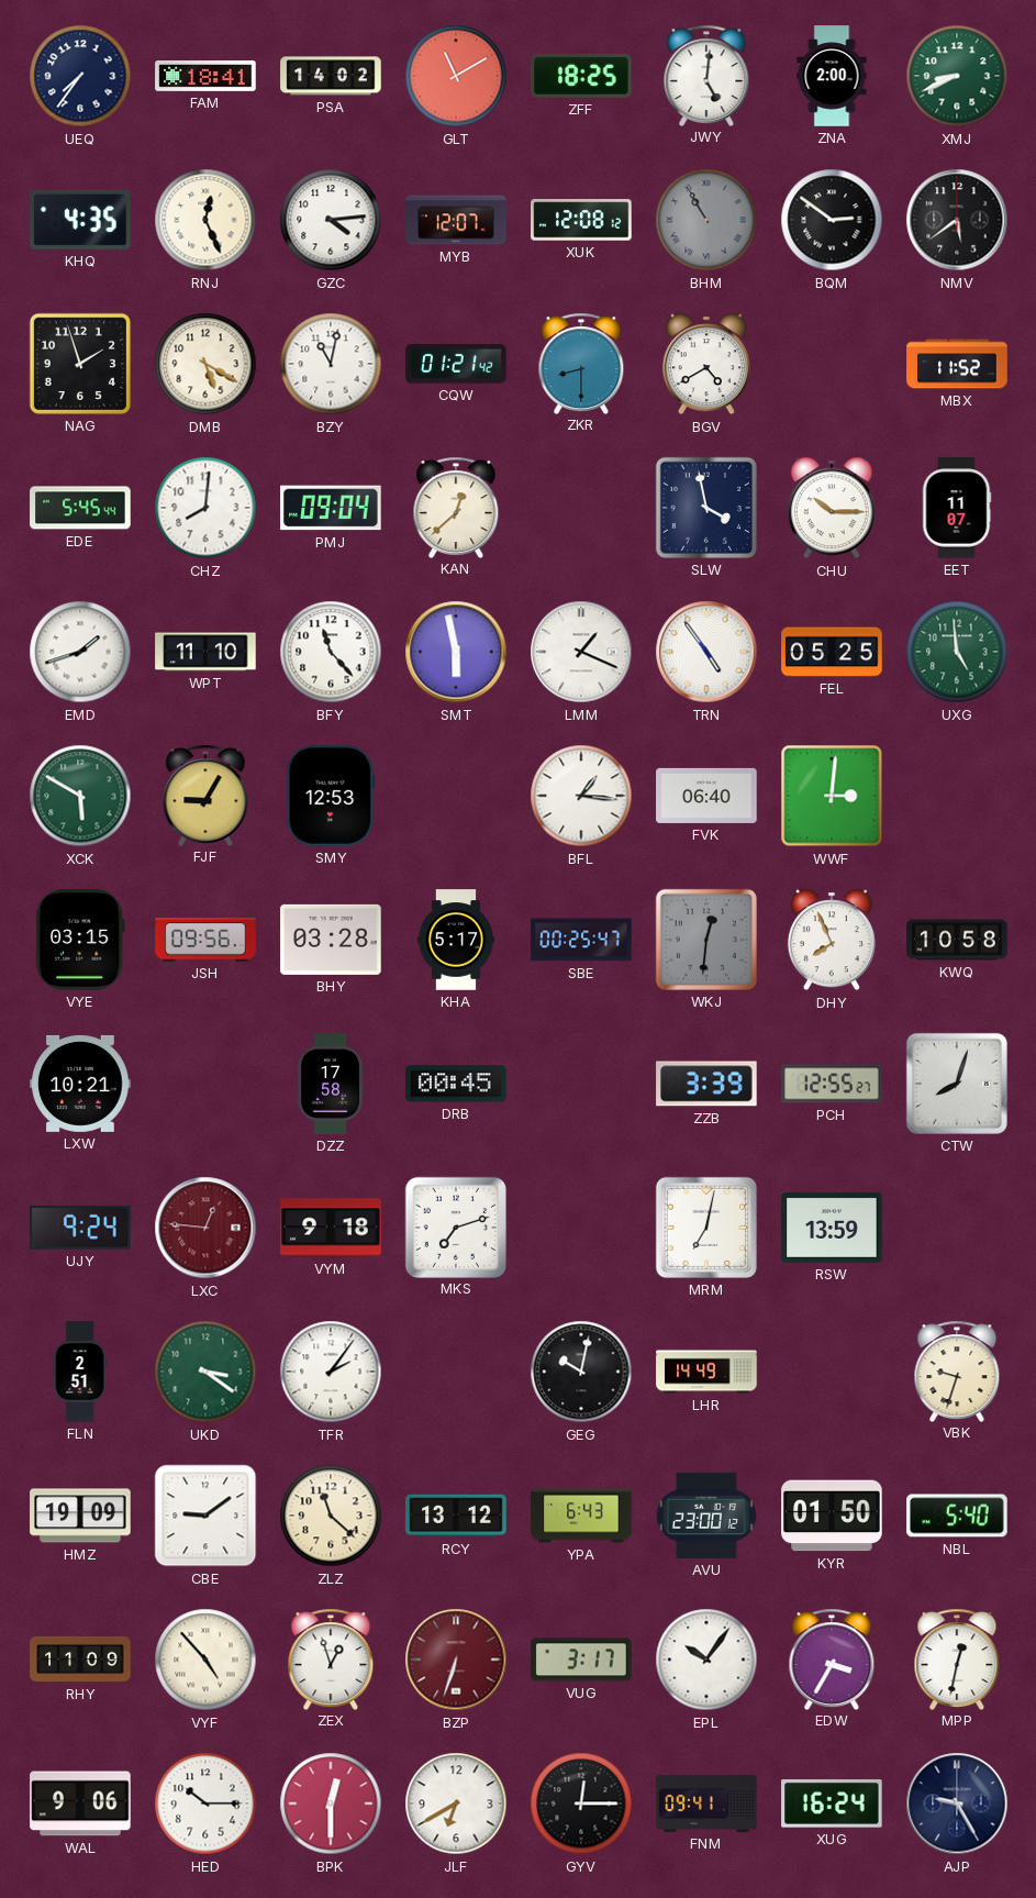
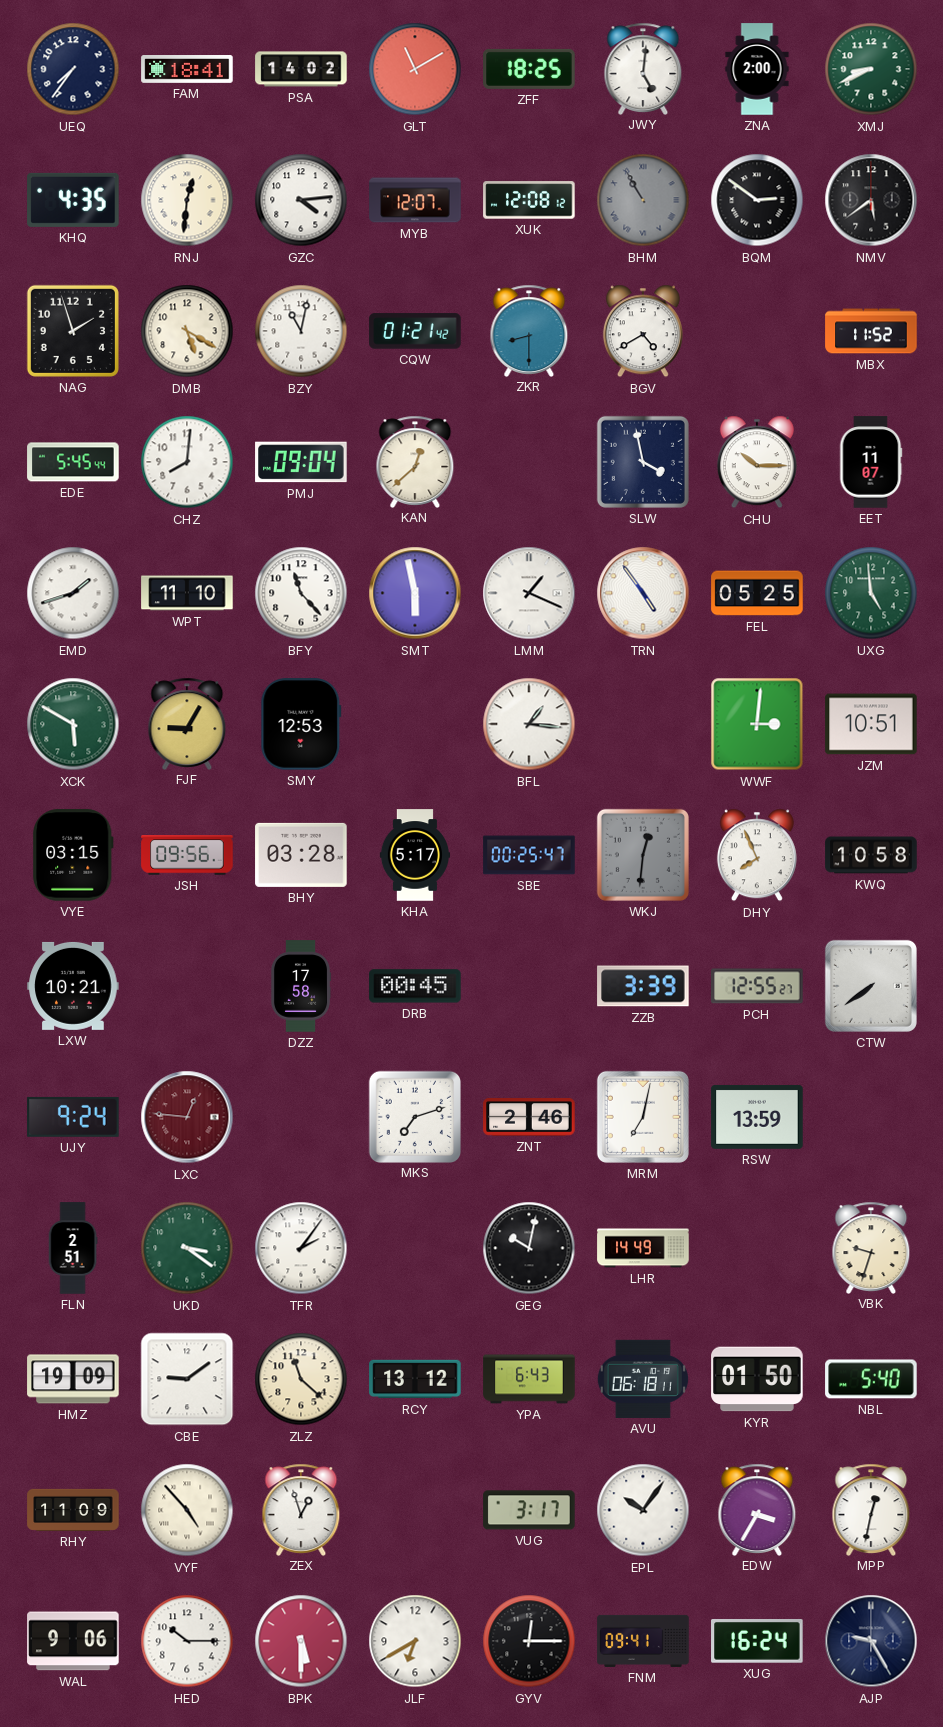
RNJ: 12:26 -> 12:31 (187, 200)
FVK: 06:40 -> none (706, 796)
JZM: none -> 10:51 (871, 724)
CTW: 8:03 -> 7:39 (871, 986)
VYM: 9:18 -> none (331, 1228)
ZNT: none -> 2:46 (529, 1117)
AVU: 23:00 -> 06:18 (643, 1379)
BZP: 6:33 -> none (456, 1660)
BPK: 12:30 -> 5:30 (301, 1641)
